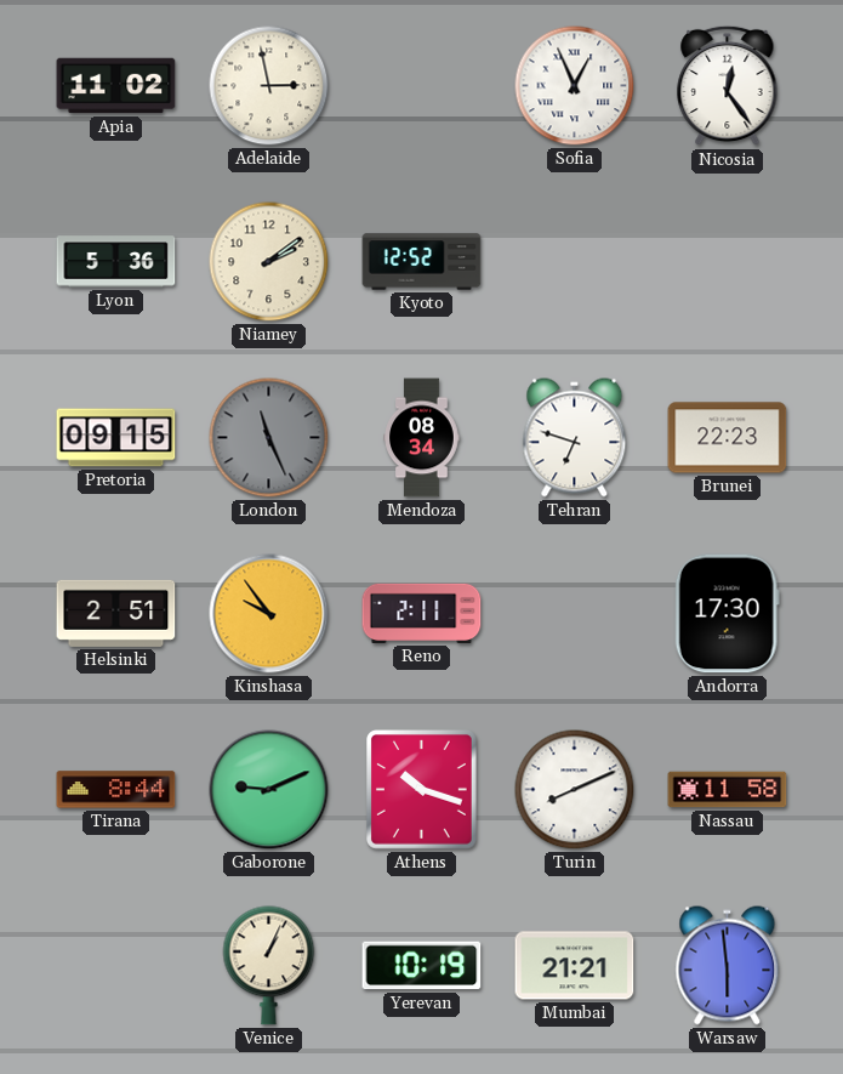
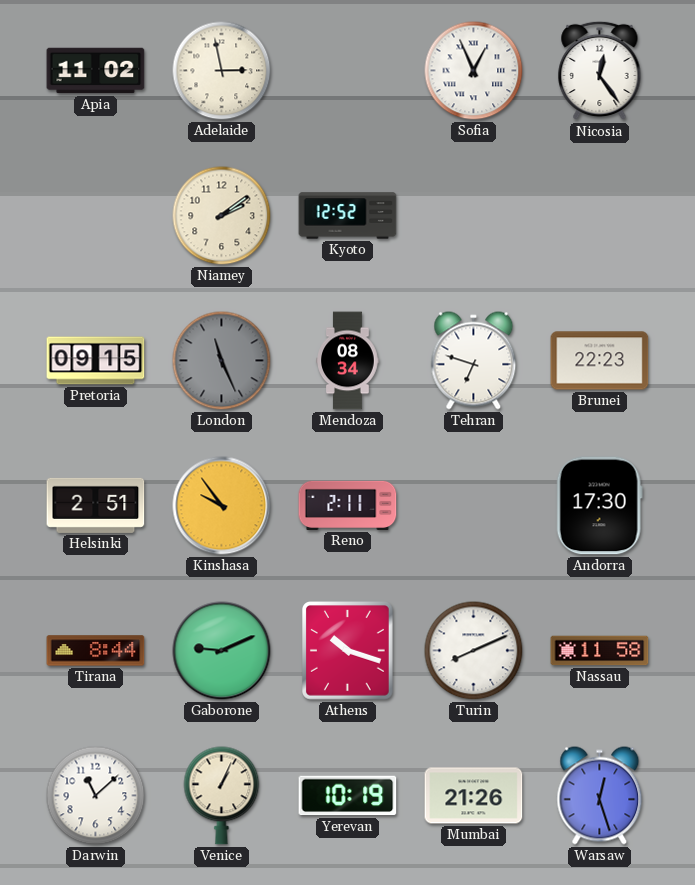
Lyon: 5:36 -> none (116, 262)
Darwin: none -> 11:08 (96, 796)
Mumbai: 21:21 -> 21:26 (474, 796)
Warsaw: 5:59 -> 12:27 (600, 796)
